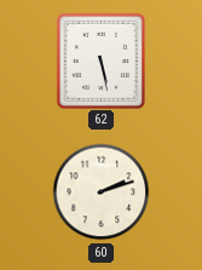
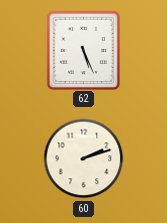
62: 5:28 -> 5:26 (83, 50)
